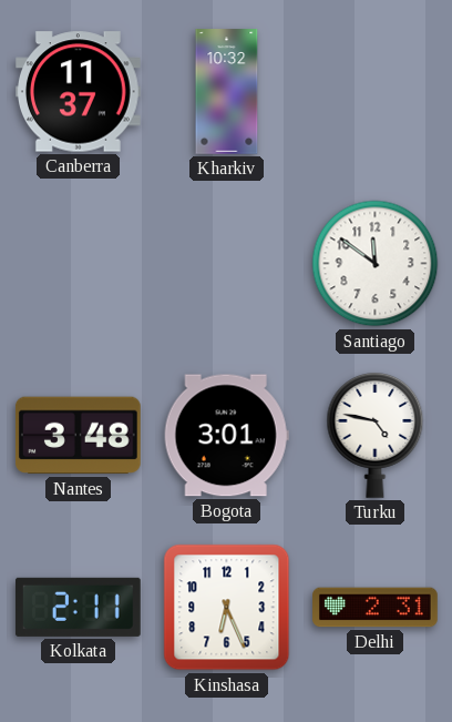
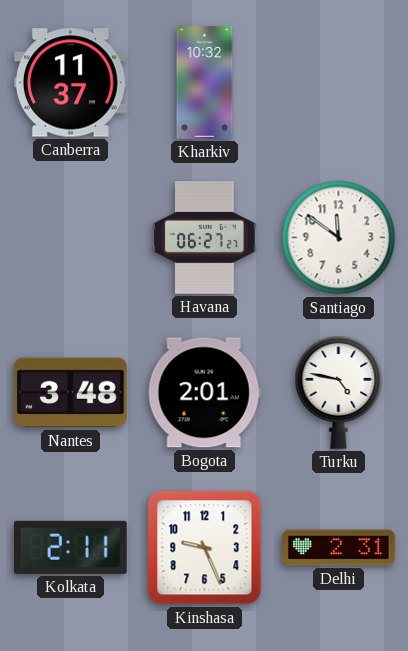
Havana: none -> 06:27 (205, 238)
Bogota: 3:01 -> 2:01 (204, 393)
Kinshasa: 6:26 -> 9:26 (205, 548)
